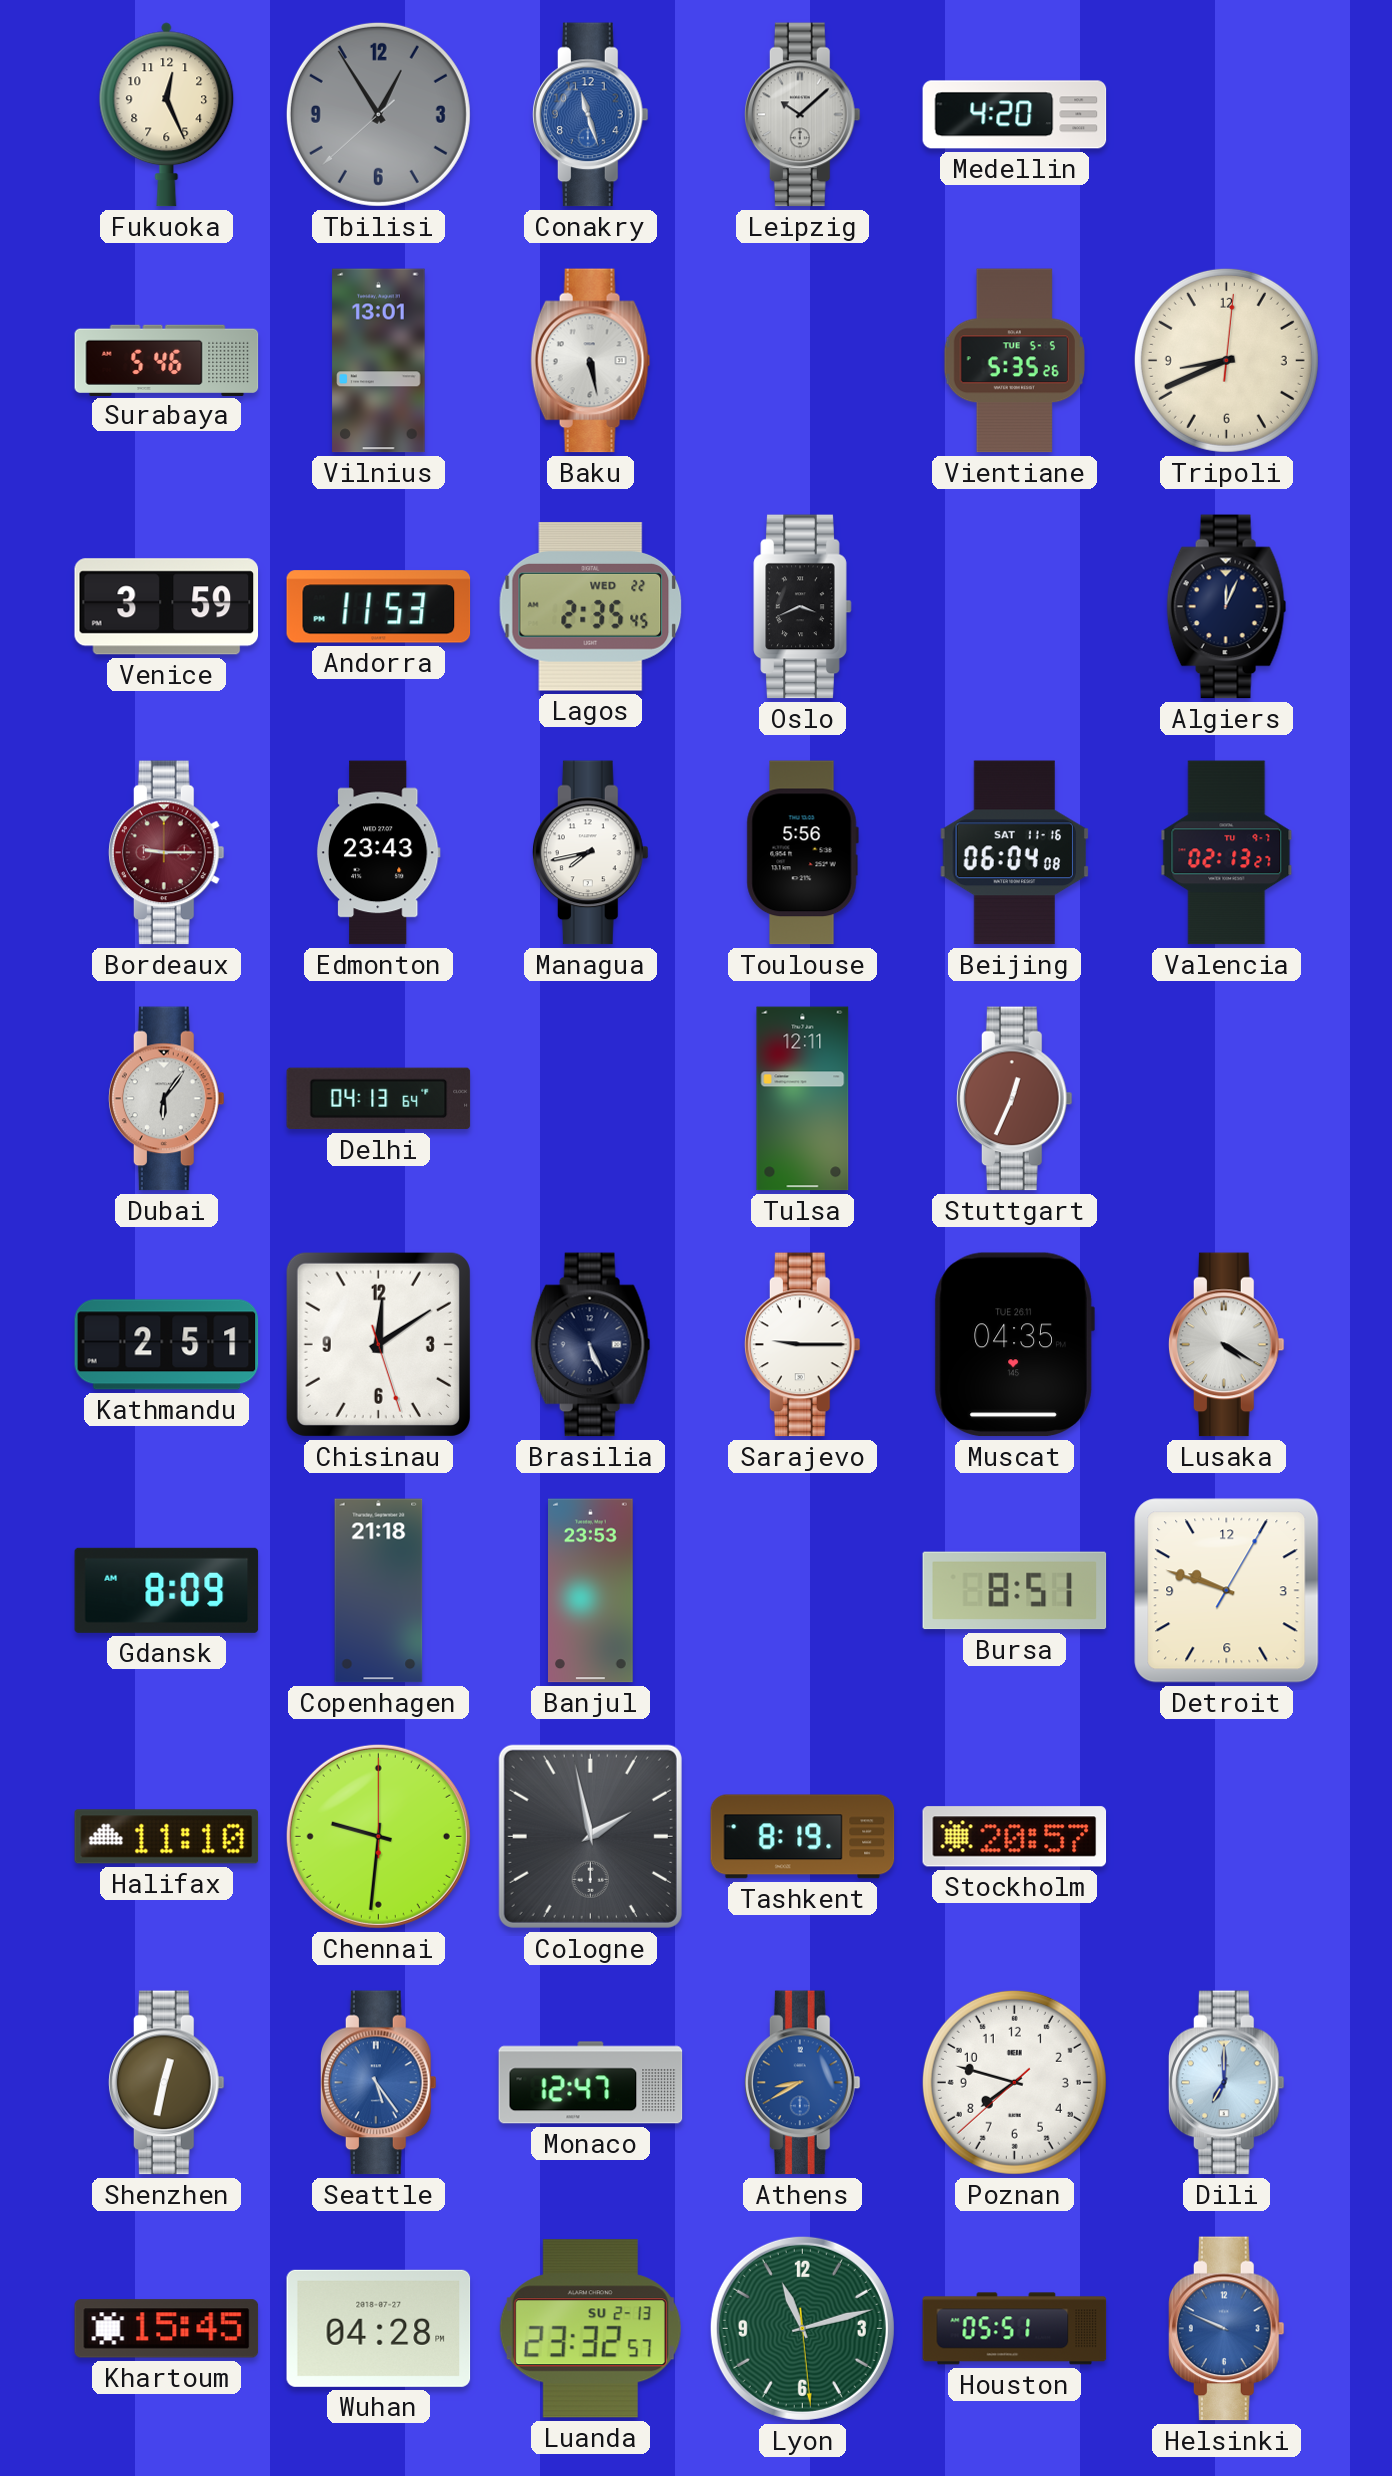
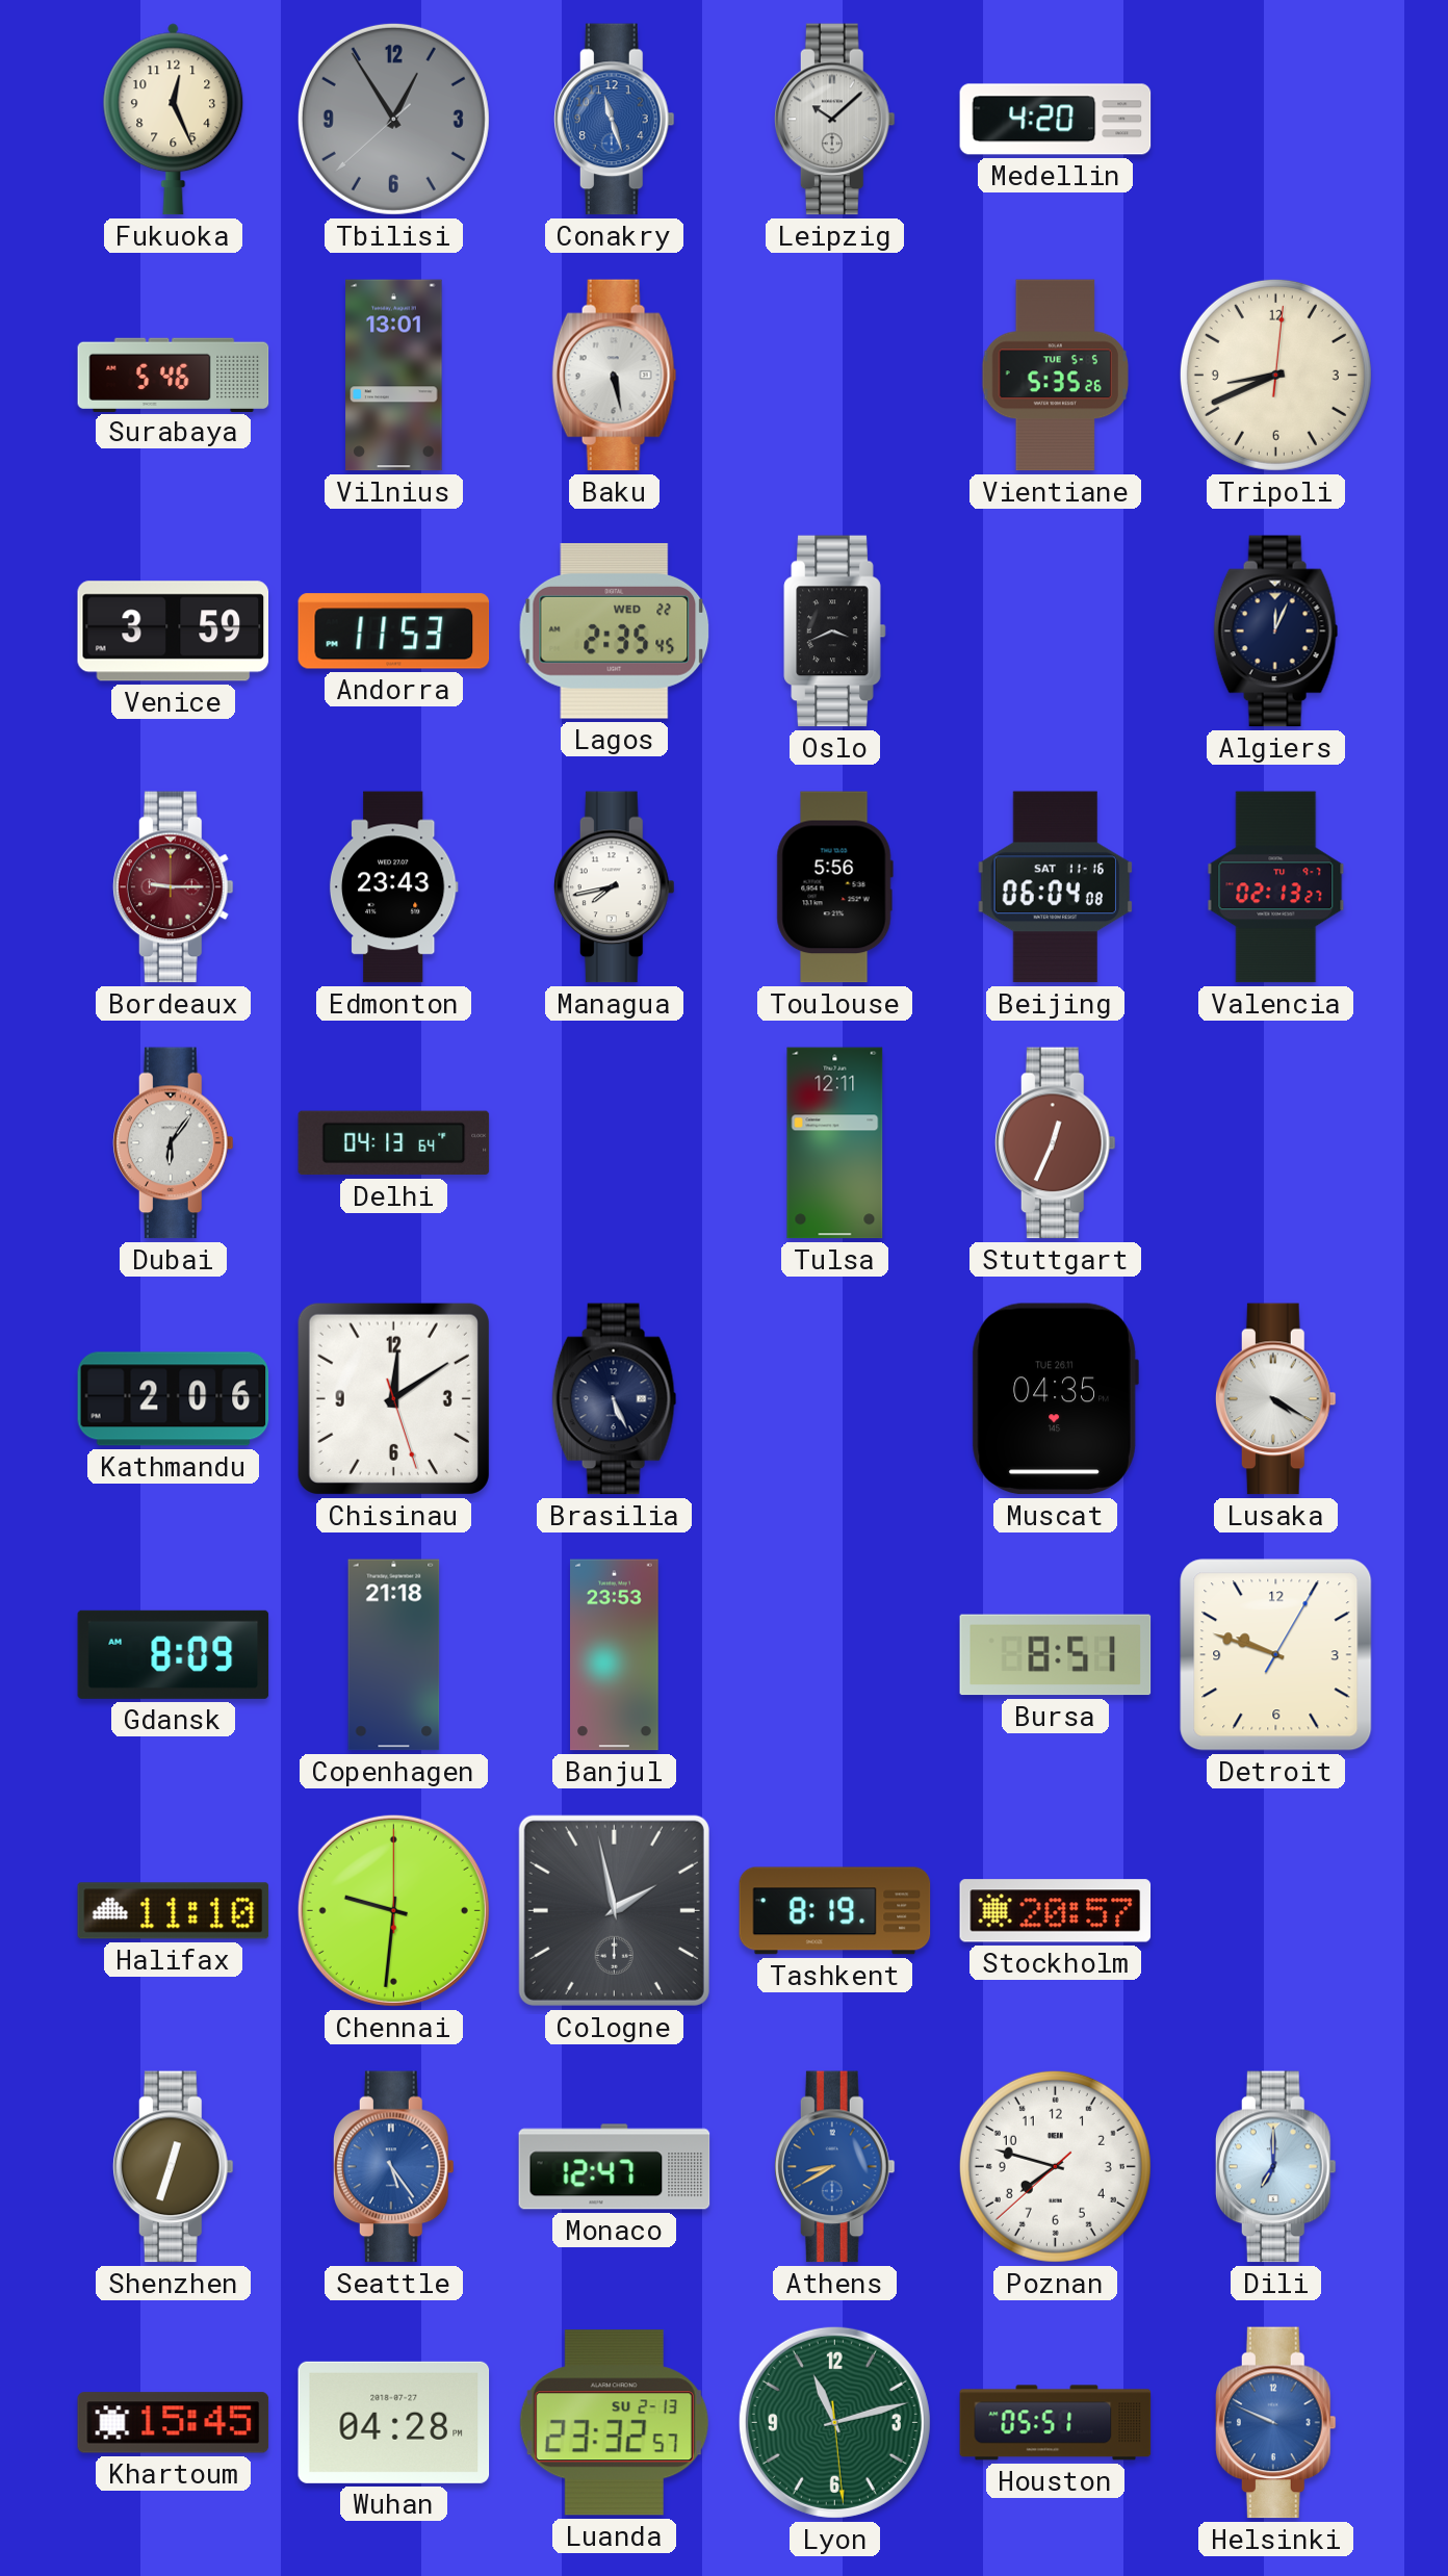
Kathmandu: 2:51 -> 2:06 (174, 1399)
Sarajevo: 9:15 -> none (802, 1345)
Shenzhen: 12:32 -> 12:33 (173, 2167)
